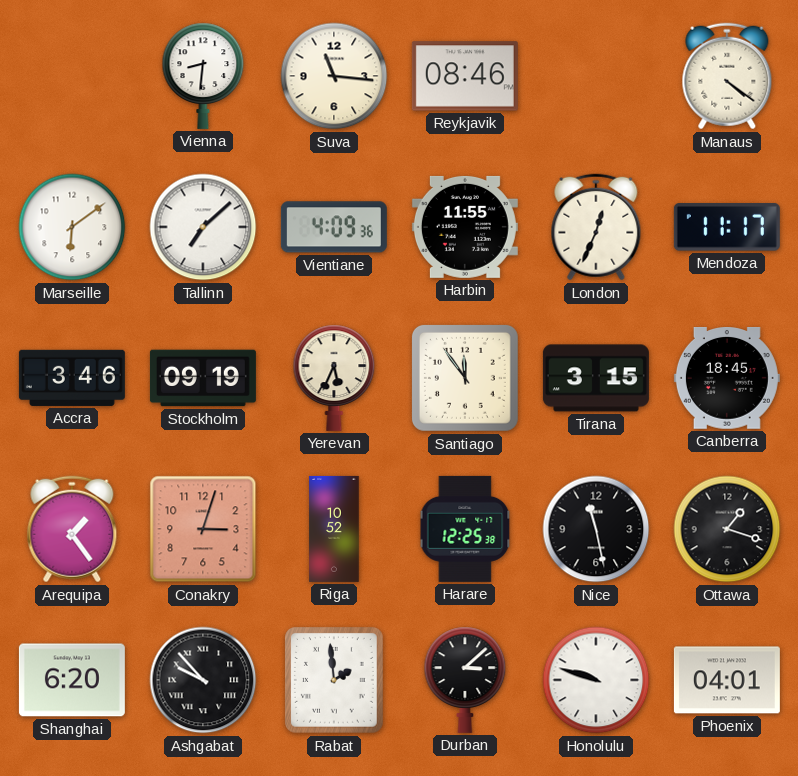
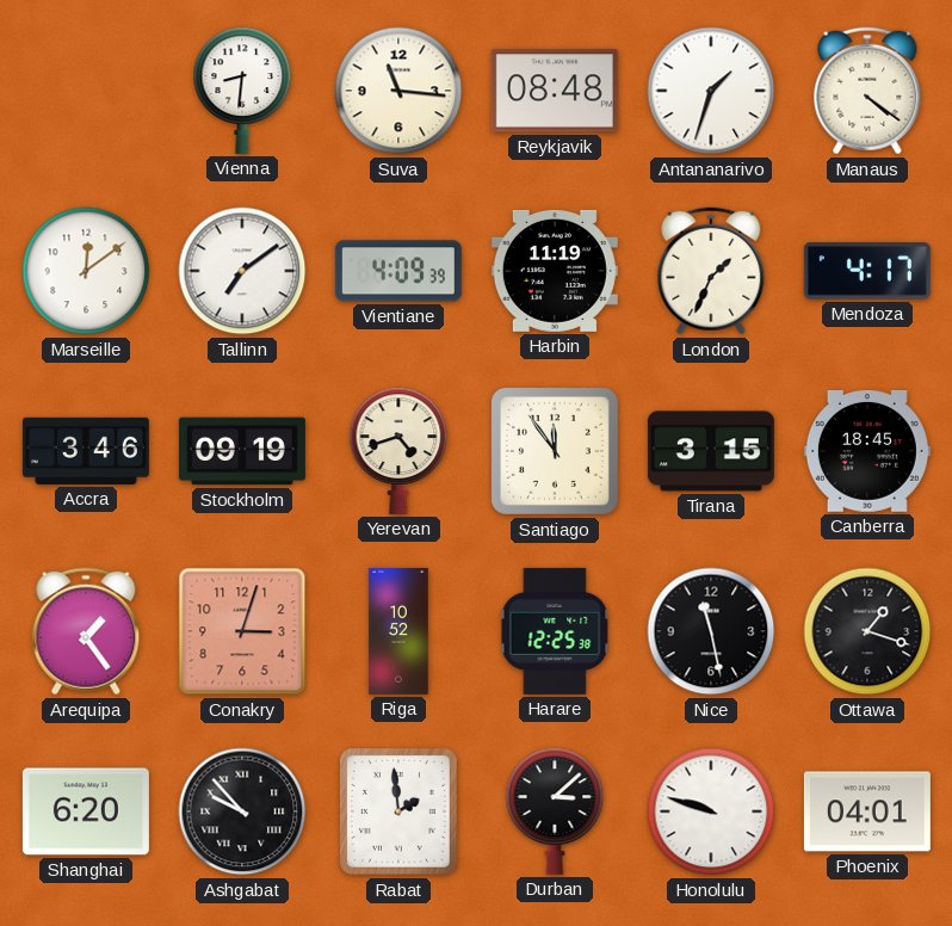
Reykjavik: 08:46 -> 08:48 (555, 91)
Antananarivo: none -> 1:33 (711, 91)
Marseille: 6:09 -> 12:09 (86, 271)
Tallinn: 7:08 -> 7:09 (242, 271)
Vientiane: 4:09:36 -> 4:09:39 (398, 271)
Harbin: 11:55 -> 11:19 (555, 271)
London: 12:34 -> 1:34 (711, 271)
Mendoza: 11:17 -> 4:17 (867, 271)
Yerevan: 5:34 -> 4:42 (398, 451)
